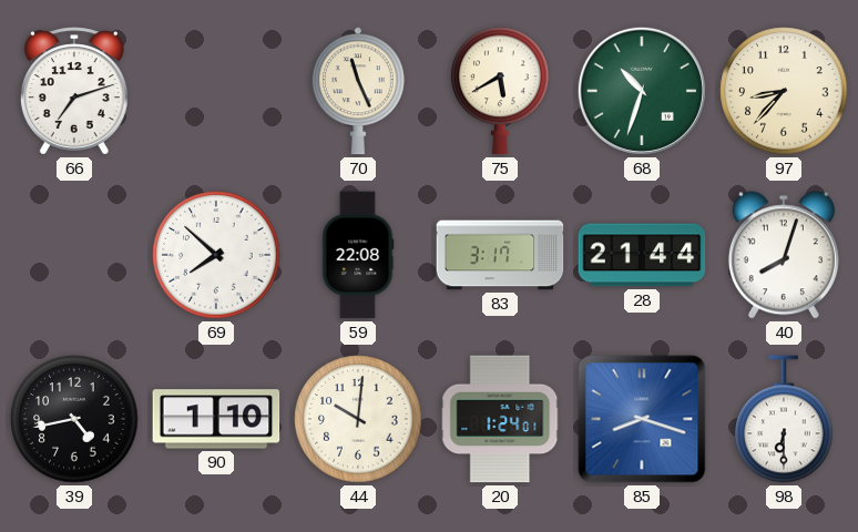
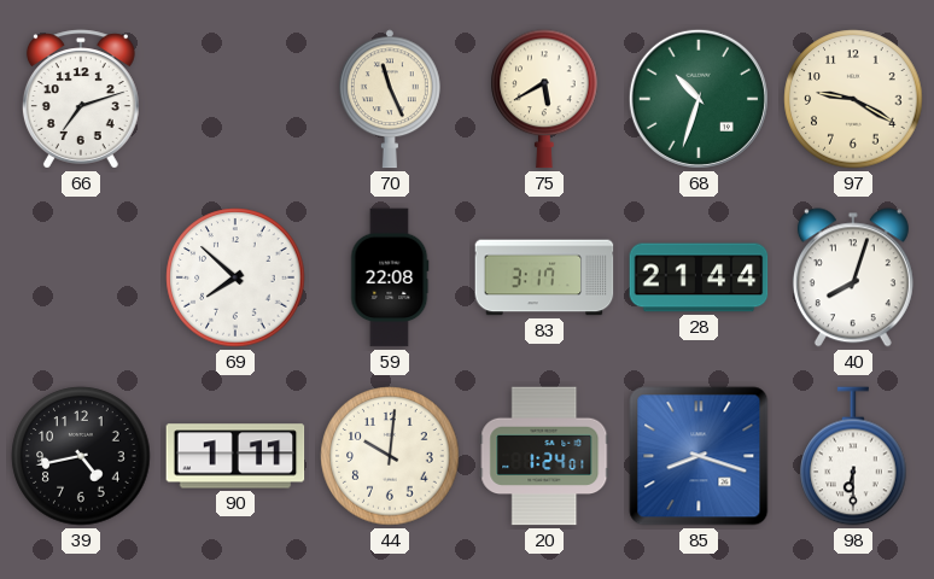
97: 8:37 -> 9:20 (853, 99)
90: 1:10 -> 1:11 (235, 456)
